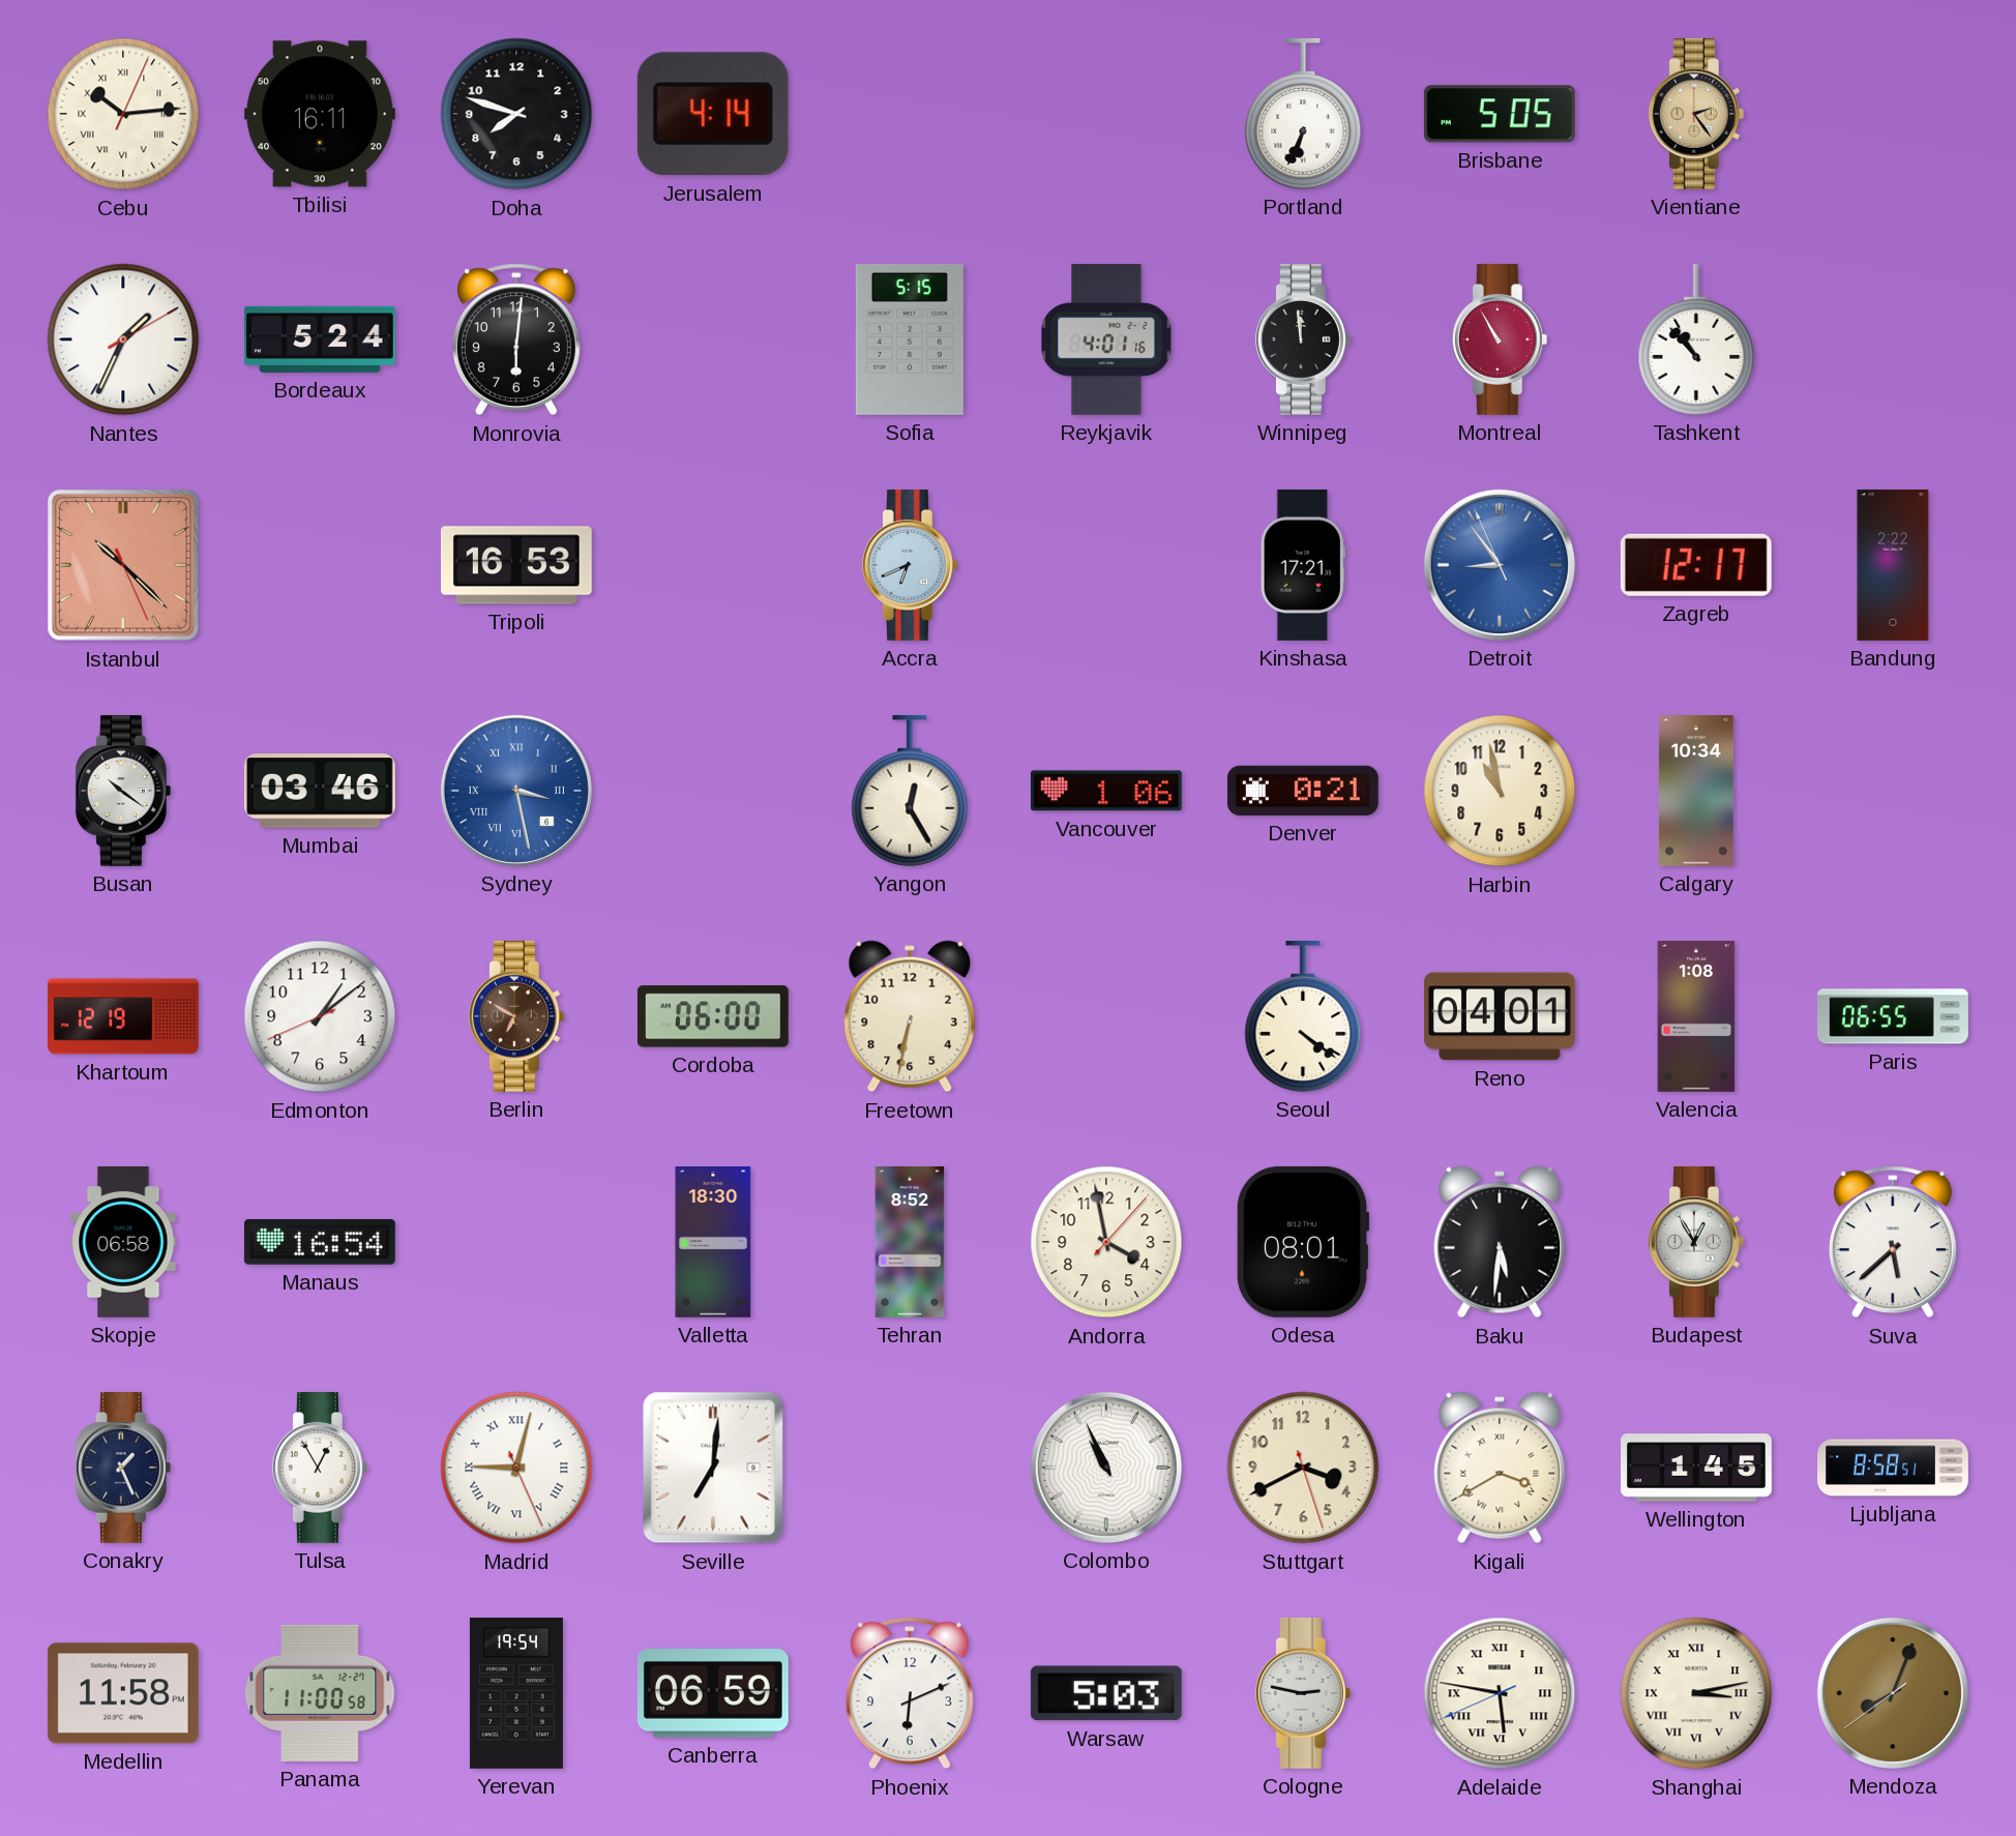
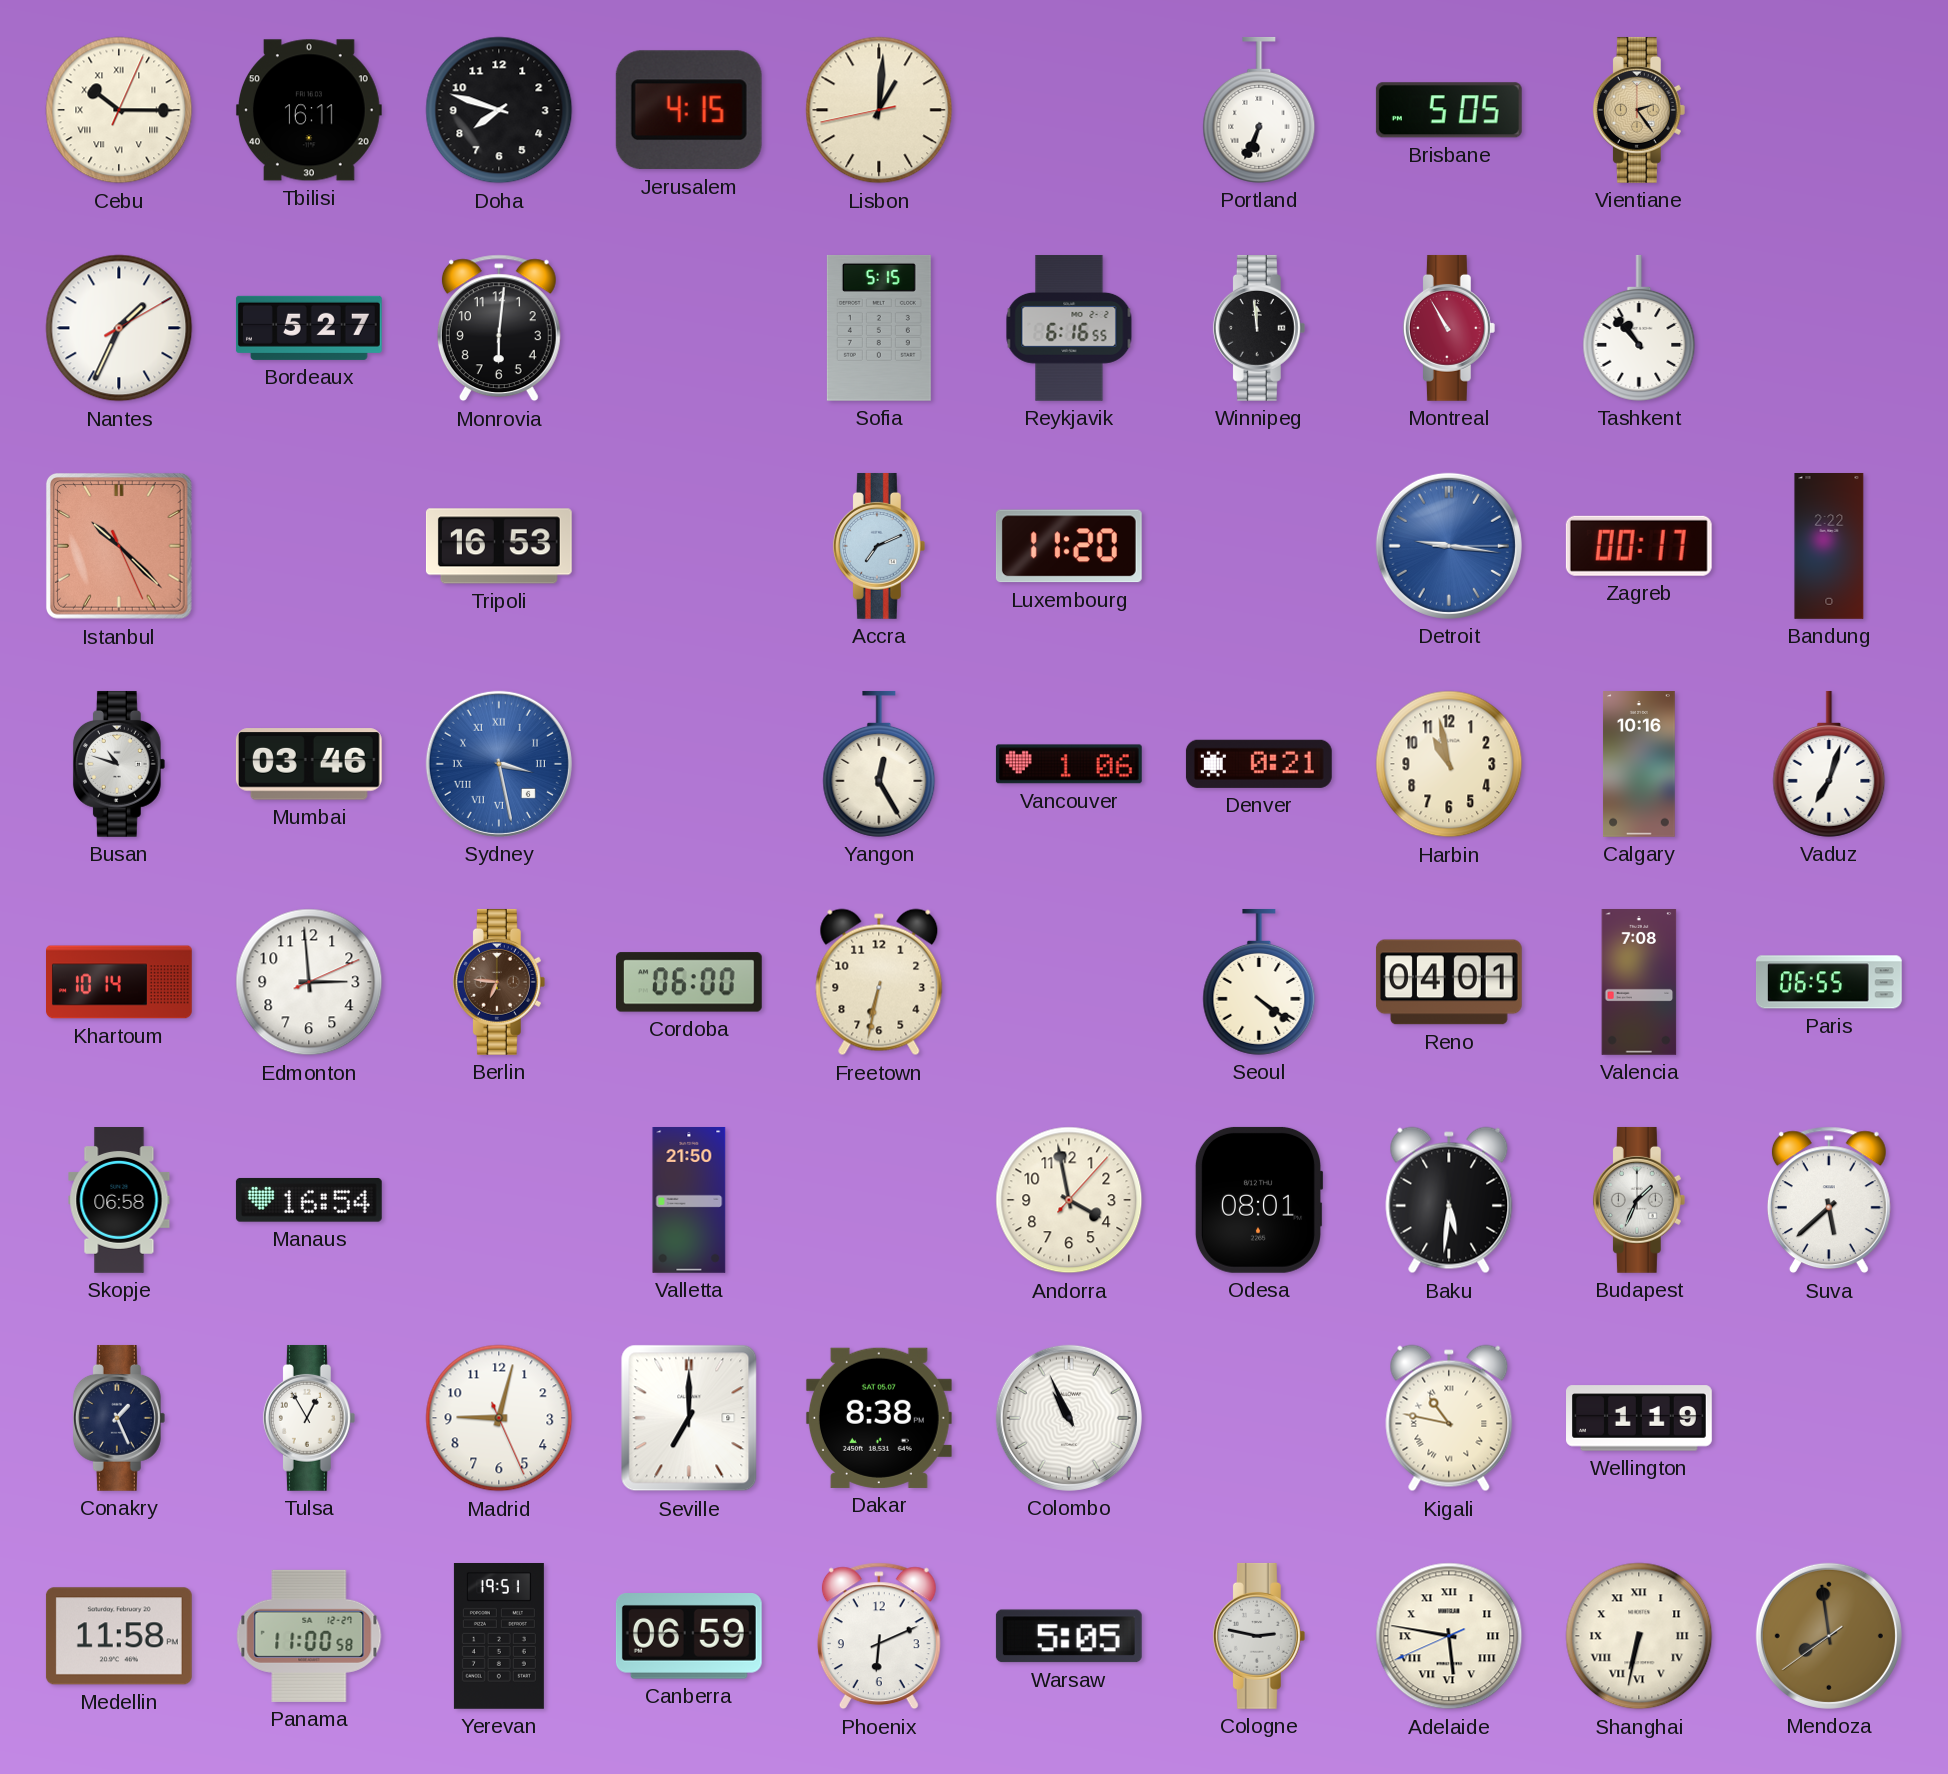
Cebu: 10:14 -> 10:15 (119, 110)
Jerusalem: 4:14 -> 4:15 (689, 110)
Lisbon: none -> 1:00 (879, 110)
Bordeaux: 5:24 -> 5:27 (309, 328)
Reykjavik: 4:01 -> 6:16 (1069, 329)
Accra: 6:41 -> 7:11 (879, 546)
Luxembourg: none -> 11:20 (1069, 546)
Kinshasa: 17:21 -> none (1303, 565)
Detroit: 8:53 -> 9:16 (1449, 546)
Zagreb: 12:17 -> 00:17 (1639, 546)
Busan: 10:21 -> 10:48 (119, 764)
Calgary: 10:34 -> 10:16 (1639, 765)
Vaduz: none -> 7:03 (1829, 764)
Khartoum: 12:19 -> 10:14 (120, 982)
Edmonton: 1:08 -> 2:59 (309, 982)
Berlin: 6:50 -> 6:46 (499, 982)
Valencia: 1:08 -> 7:08 (1639, 983)
Valletta: 18:30 -> 21:50 (689, 1201)
Tehran: 8:52 -> none (910, 1243)
Budapest: 12:55 -> 1:34 (1639, 1200)
Madrid numerals: Roman -> Arabic (499, 1418)
Seville: 7:01 -> 7:00 (689, 1418)
Dakar: none -> 8:38 (879, 1418)
Stuttgart: 3:40 -> none (1303, 1468)
Kigali: 3:40 -> 10:47 (1449, 1418)
Wellington: 1:45 -> 1:19 (1640, 1418)
Ljubljana: 8:58 -> none (1893, 1468)
Yerevan: 19:54 -> 19:51 (499, 1637)
Warsaw: 5:03 -> 5:05 (1069, 1636)
Shanghai: 3:13 -> 6:32 (1639, 1636)
Mendoza: 8:03 -> 7:58 (1829, 1636)
